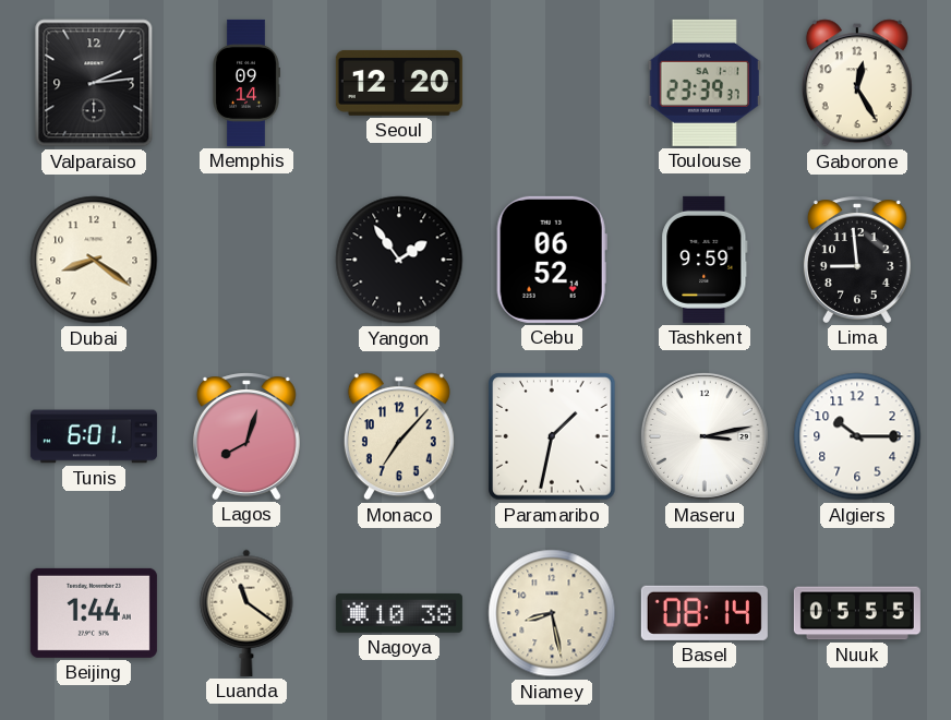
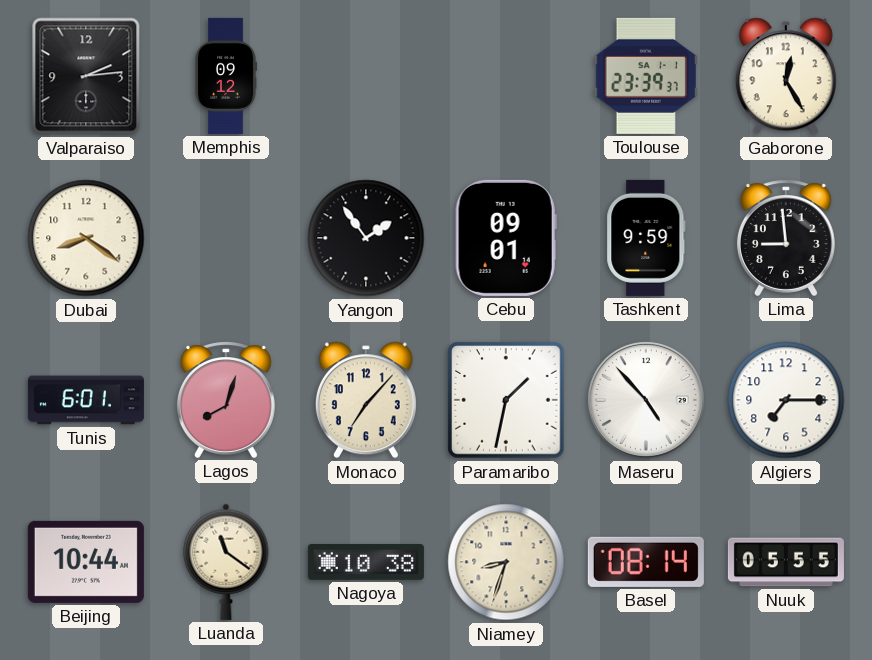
Memphis: 09:14 -> 09:12 (226, 76)
Seoul: 12:20 -> none (399, 83)
Cebu: 06:52 -> 09:01 (506, 238)
Maseru: 3:13 -> 4:53 (646, 400)
Algiers: 10:15 -> 7:15 (786, 400)
Beijing: 1:44 -> 10:44 (86, 562)
Niamey: 8:28 -> 8:33 (506, 562)
